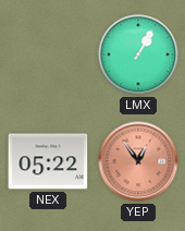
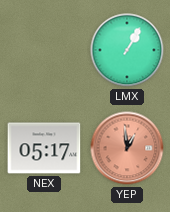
NEX: 05:22 -> 05:17 (44, 148)
YEP: 12:54 -> 12:59 (127, 148)
